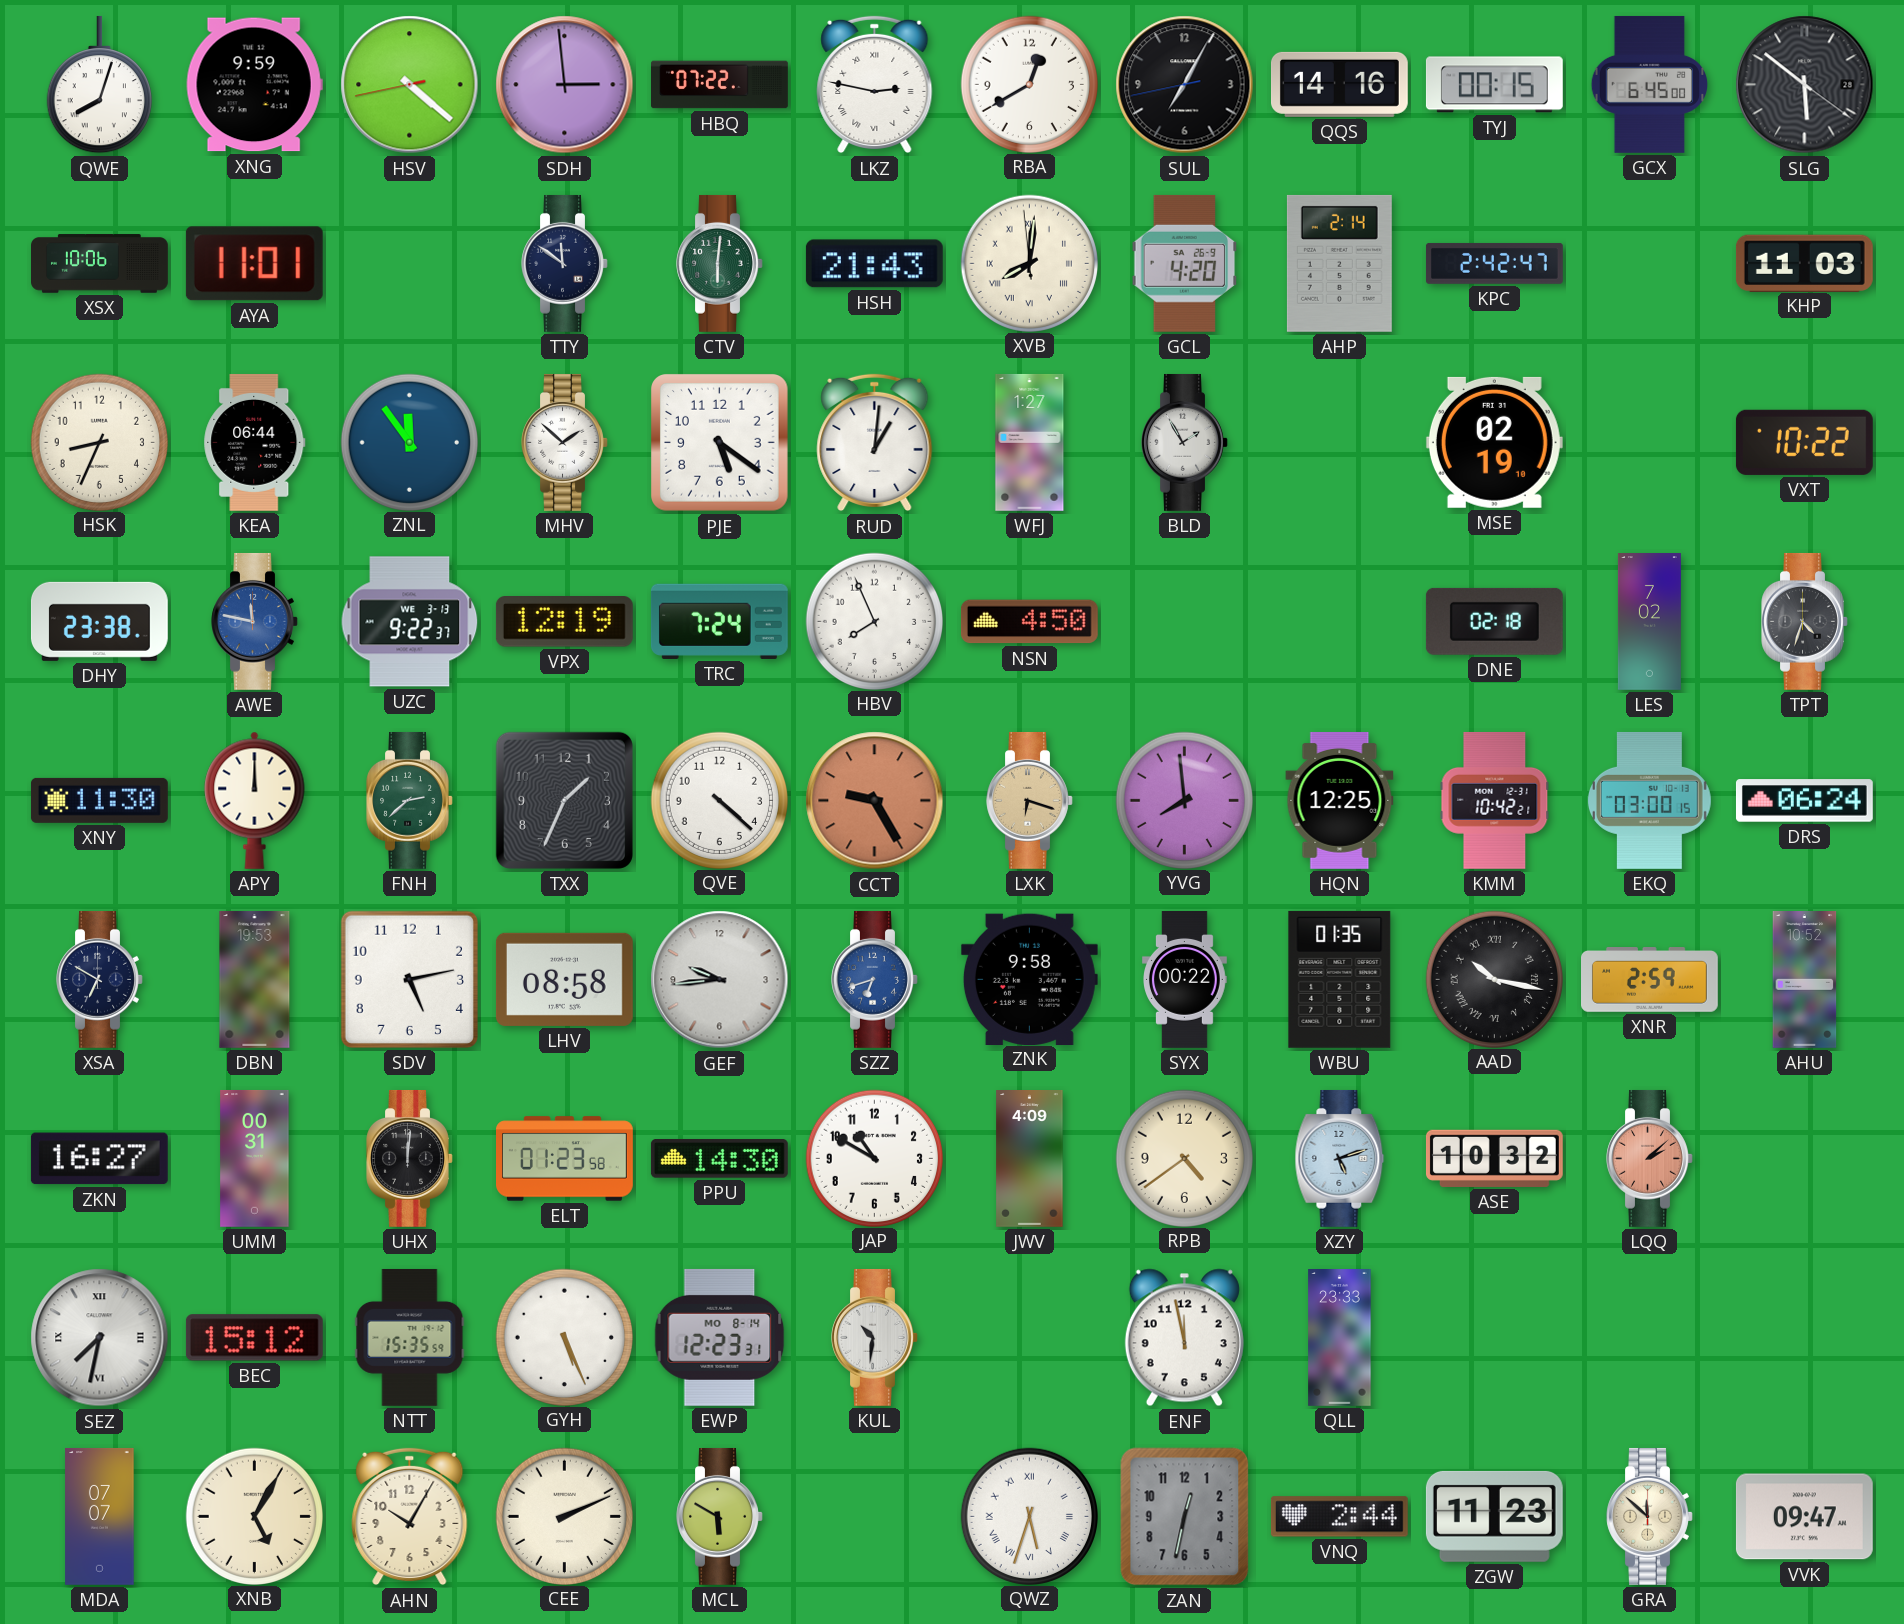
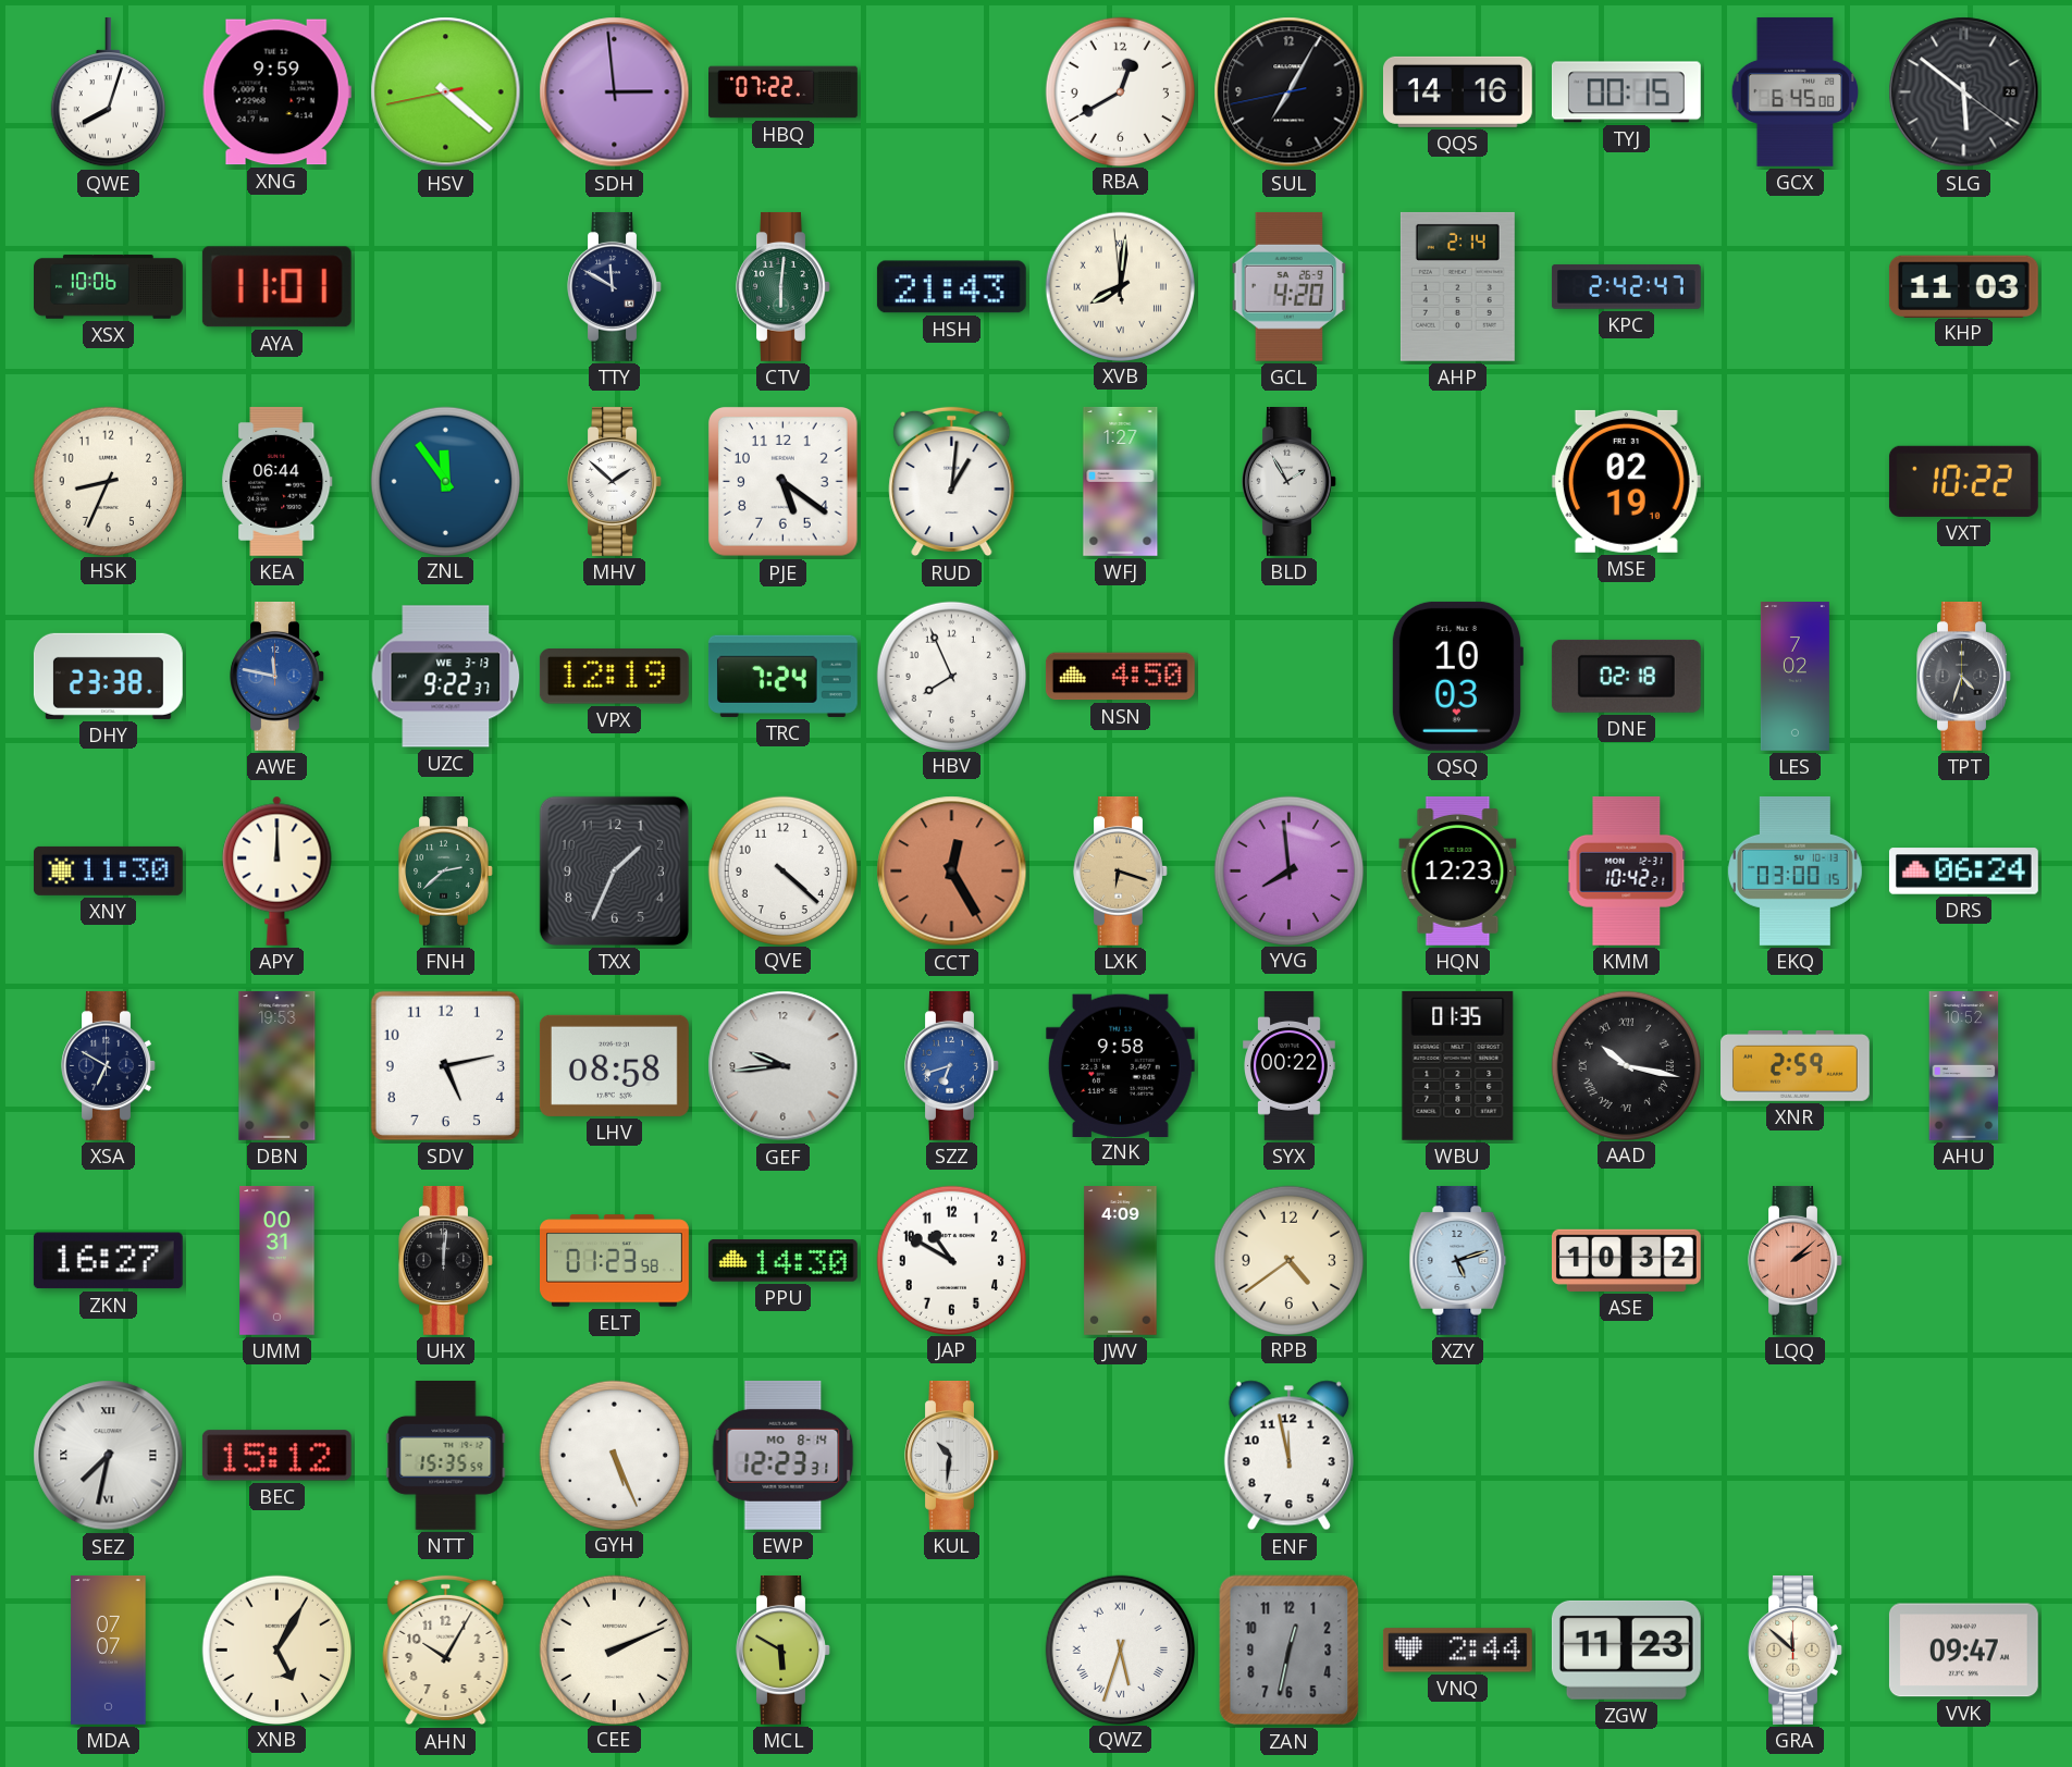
LKZ: 2:47 -> none (875, 85)
TTY: 11:51 -> 11:50 (615, 286)
QSQ: none -> 10:03 (1457, 676)
CCT: 9:25 -> 12:25 (952, 872)
HQN: 12:25 -> 12:23 (1458, 870)
QLL: 23:33 -> none (1340, 1338)
